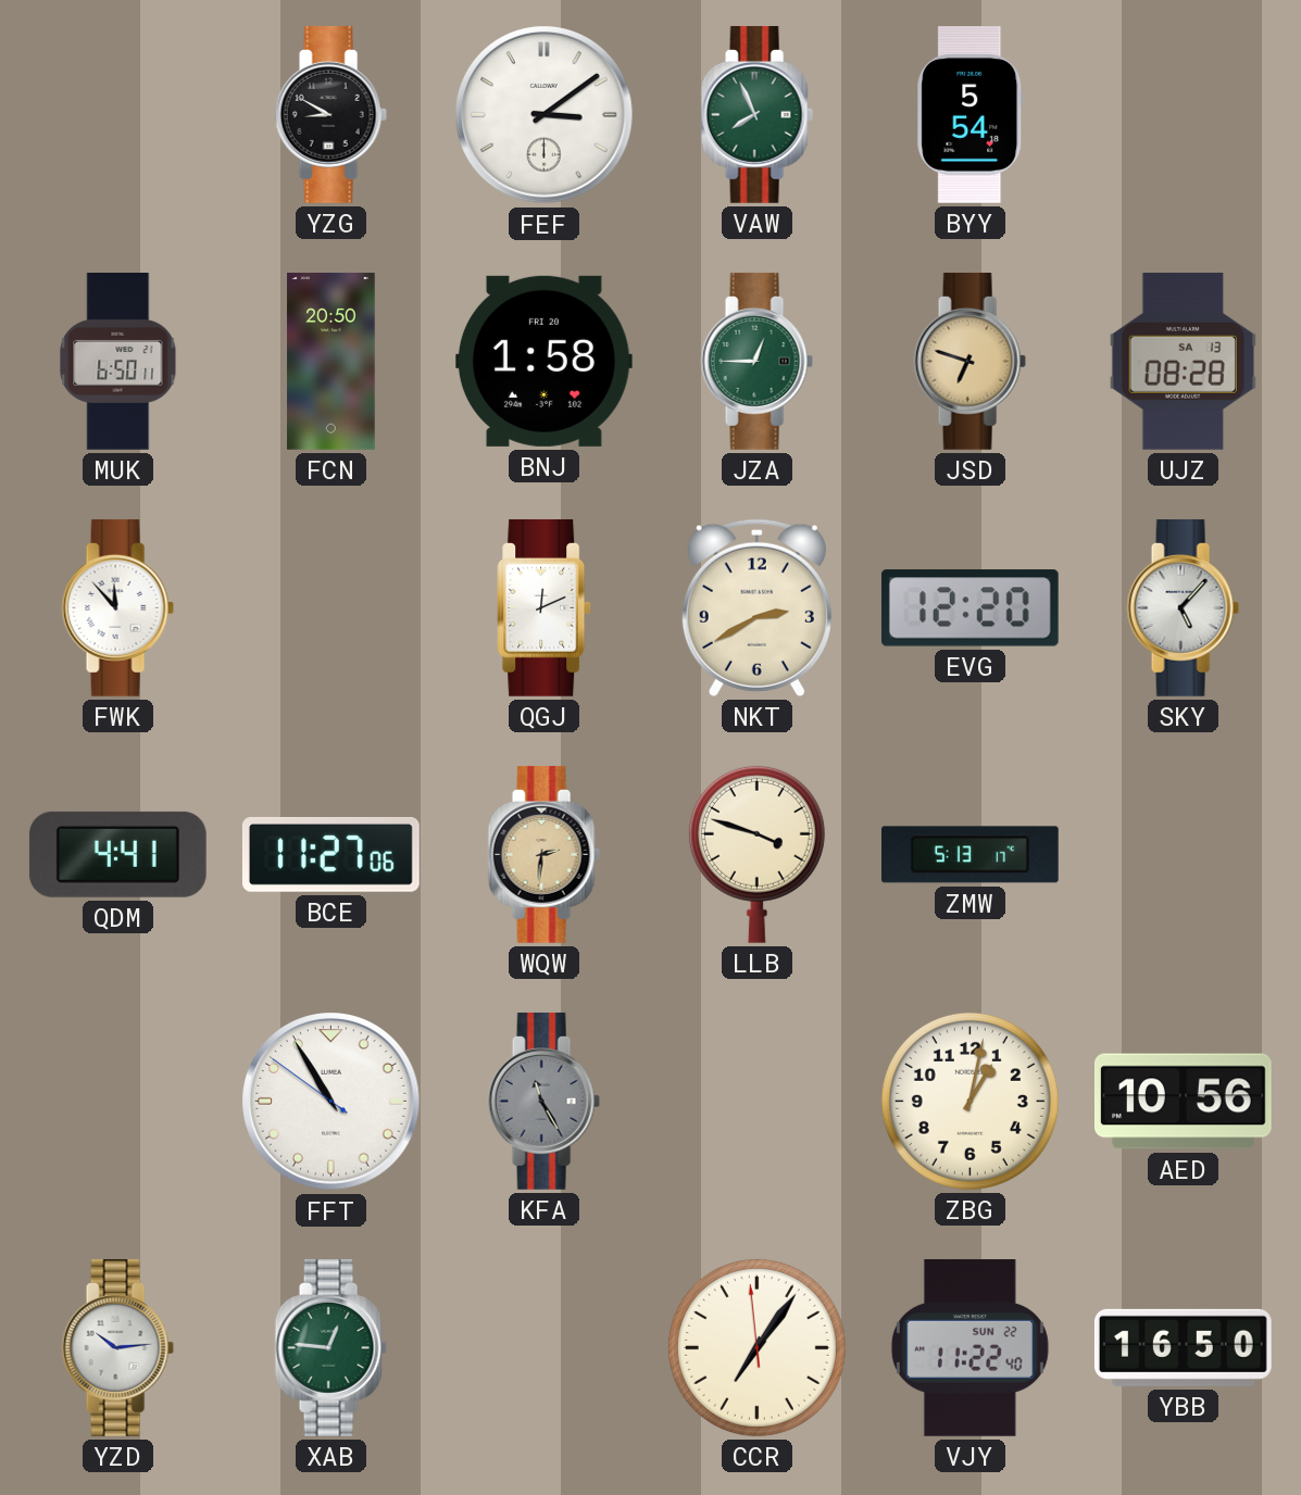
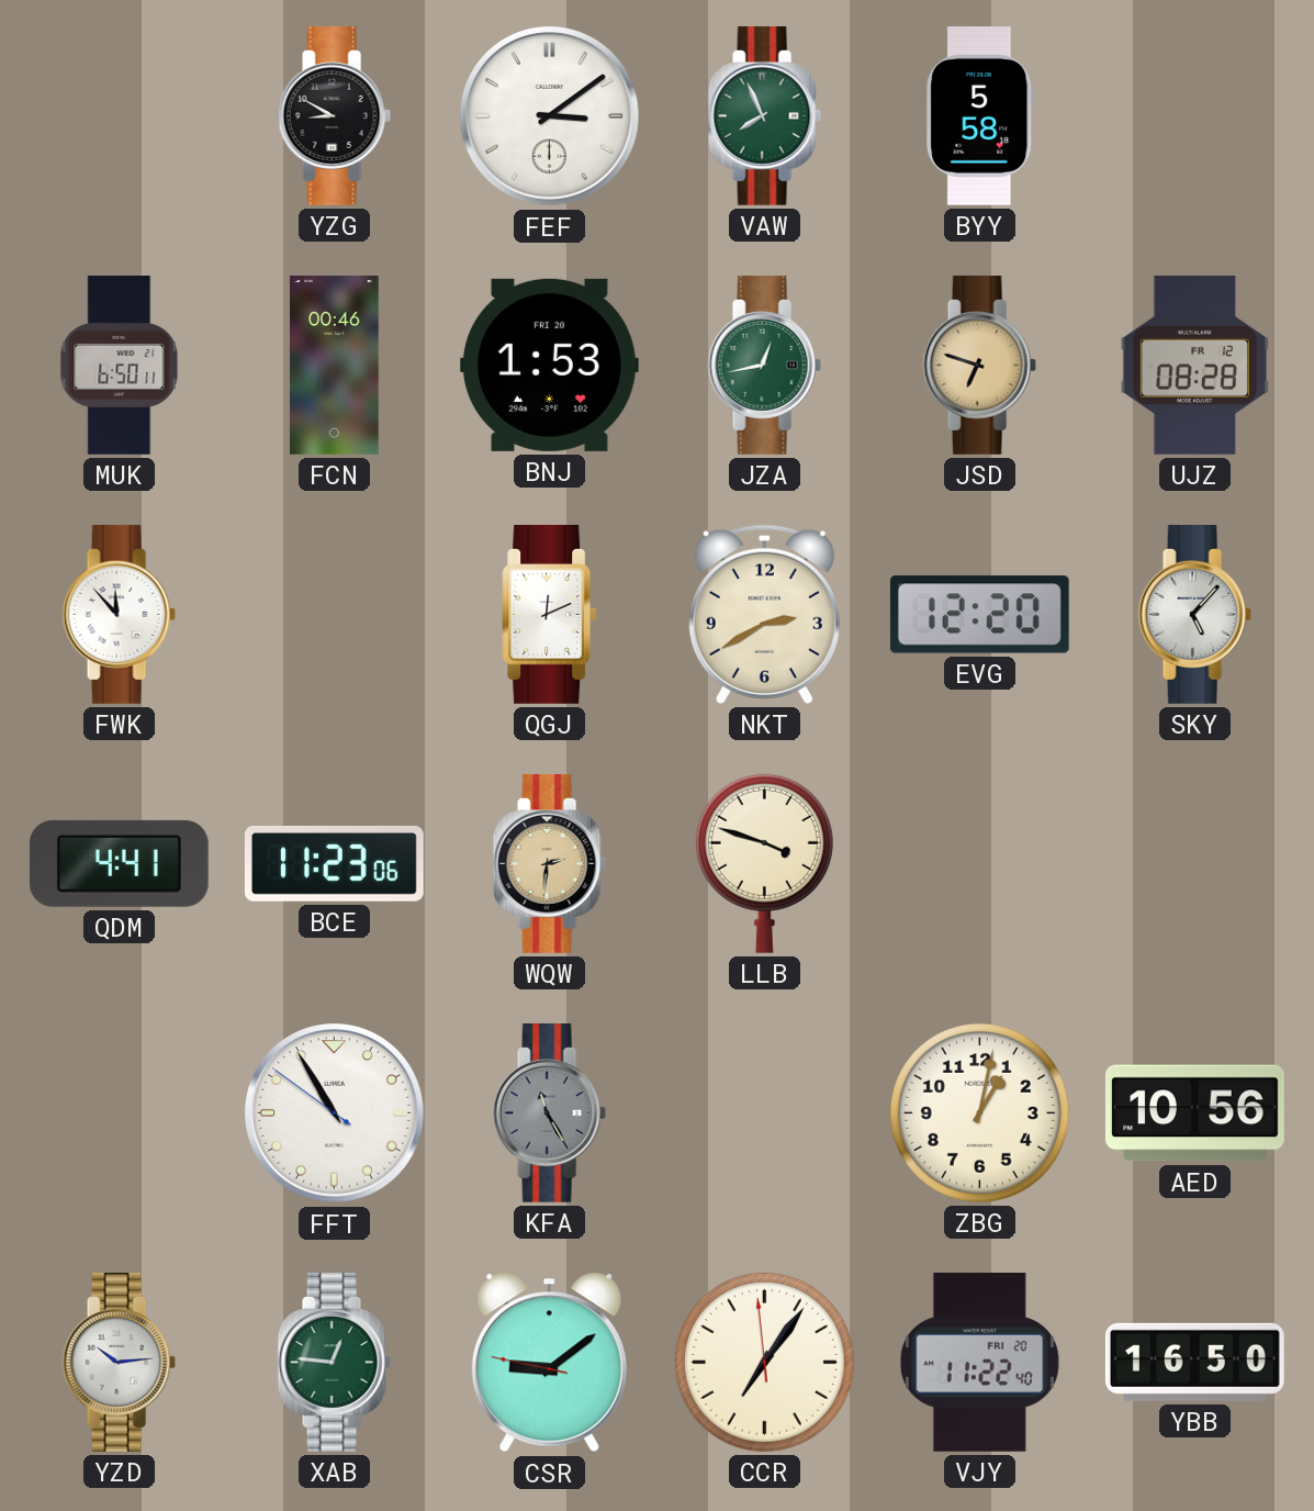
BYY: 5:54 -> 5:58 (980, 116)
FCN: 20:50 -> 00:46 (335, 366)
BNJ: 1:58 -> 1:53 (549, 365)
JZA: 12:45 -> 12:43 (764, 365)
UJZ date: SA 13 -> FR 12 (1194, 365)
BCE: 11:27 -> 11:23 (334, 863)
ZMW: 5:13 -> none (970, 855)
CSR: none -> 9:08 (549, 1363)
VJY date: SUN 22 -> FRI 20 (979, 1362)
